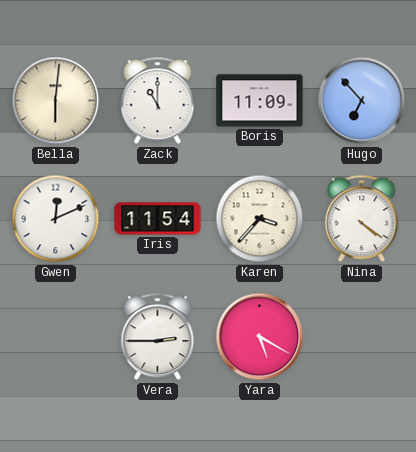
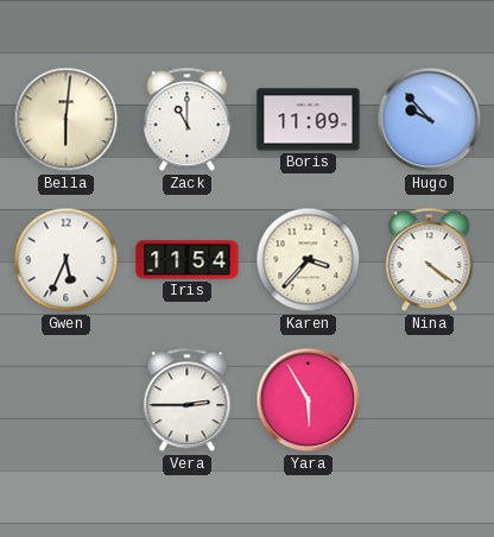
Hugo: 6:53 -> 9:53 (430, 120)
Gwen: 12:11 -> 5:34 (66, 260)
Yara: 5:20 -> 5:55 (309, 400)
